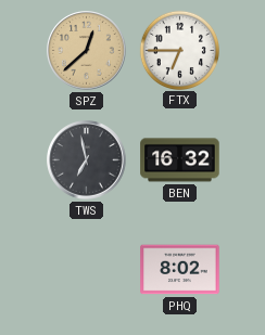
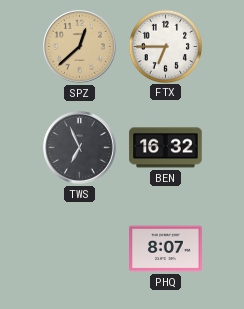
TWS: 6:58 -> 6:56 (80, 148)
PHQ: 8:02 -> 8:07 (166, 249)
